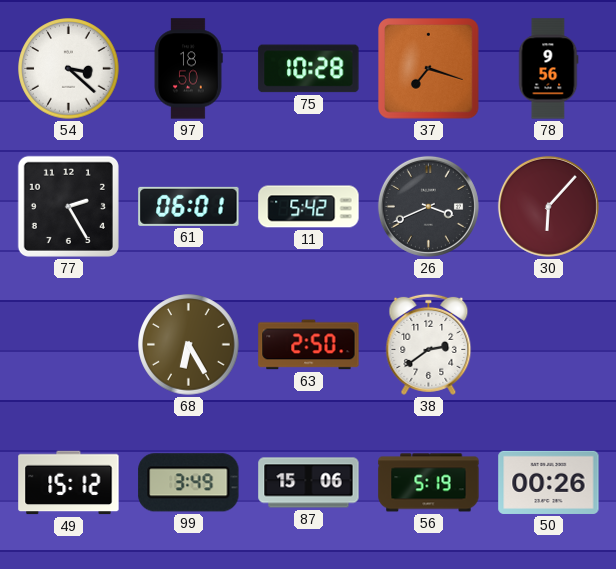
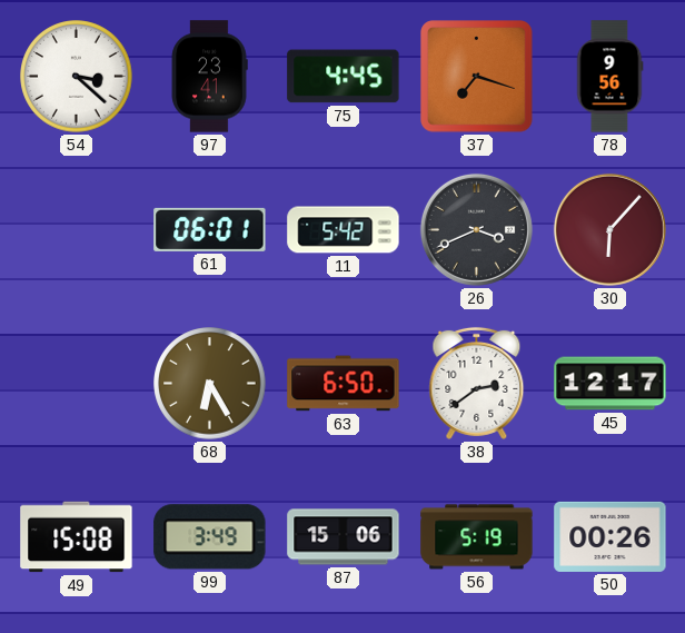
97: 18:50 -> 23:41 (209, 77)
75: 10:28 -> 4:45 (344, 77)
77: 2:25 -> none (68, 206)
63: 2:50 -> 6:50 (344, 384)
45: none -> 12:17 (610, 384)
49: 15:12 -> 15:08 (77, 537)
